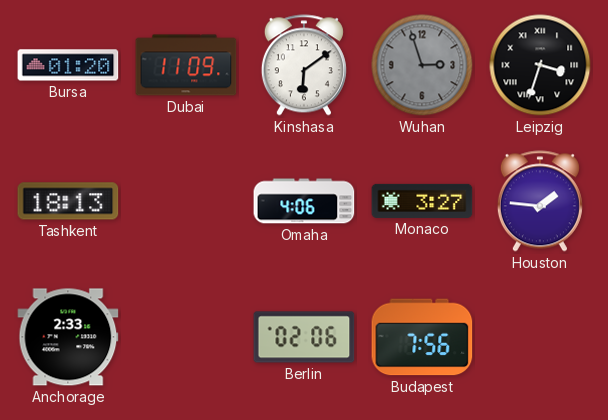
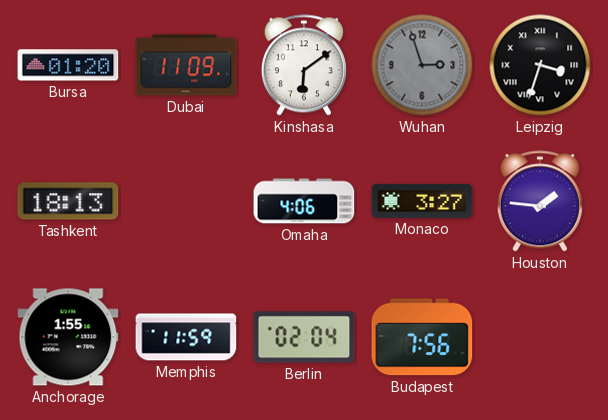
Anchorage: 2:33 -> 1:55 (68, 337)
Memphis: none -> 11:59 (186, 337)
Berlin: 02:06 -> 02:04 (304, 337)
